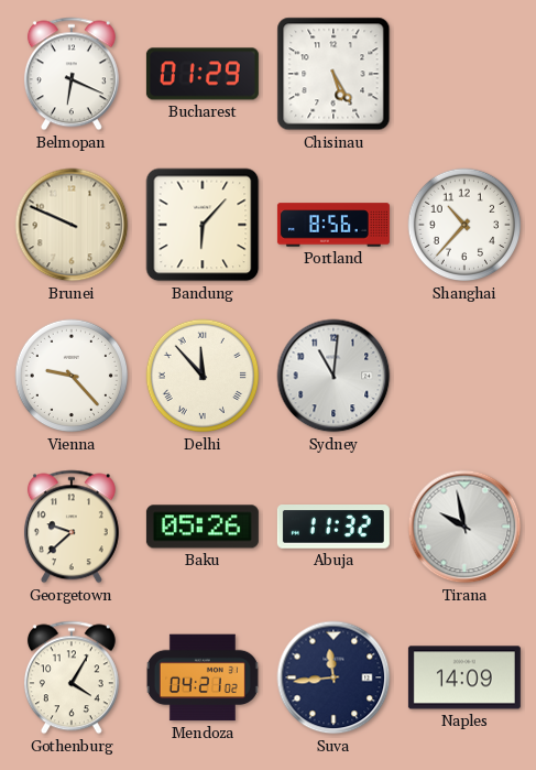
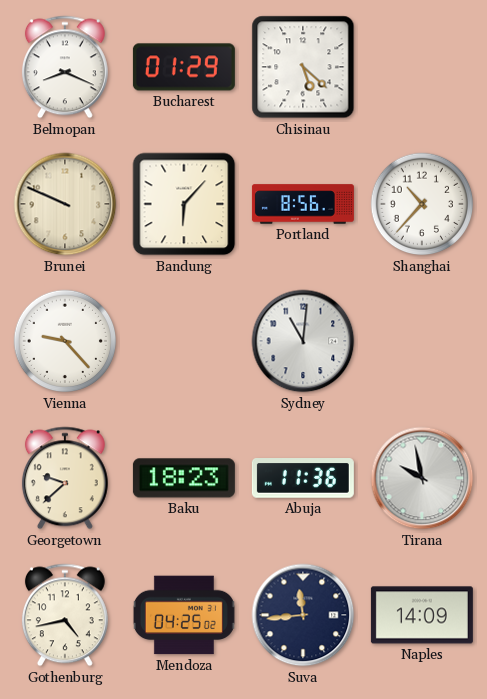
Belmopan: 6:19 -> 8:19 (65, 67)
Chisinau: 5:25 -> 5:22 (303, 67)
Delhi: 11:53 -> none (203, 376)
Baku: 05:26 -> 18:23 (184, 478)
Abuja: 11:32 -> 11:36 (303, 479)
Gothenburg: 4:05 -> 4:43 (65, 615)
Mendoza: 04:21 -> 04:25 (184, 615)
